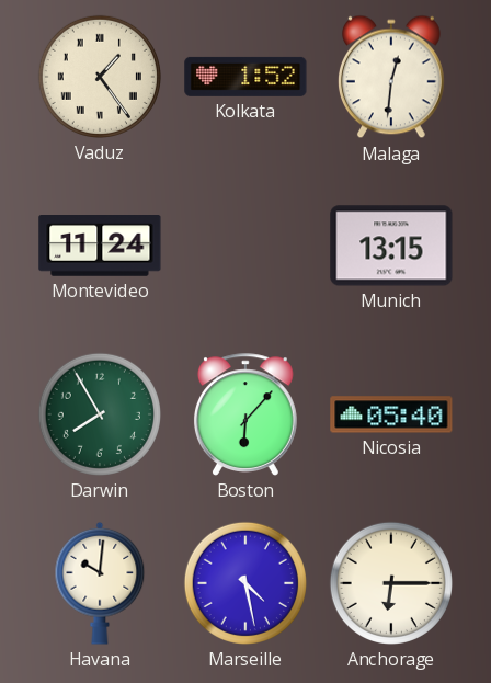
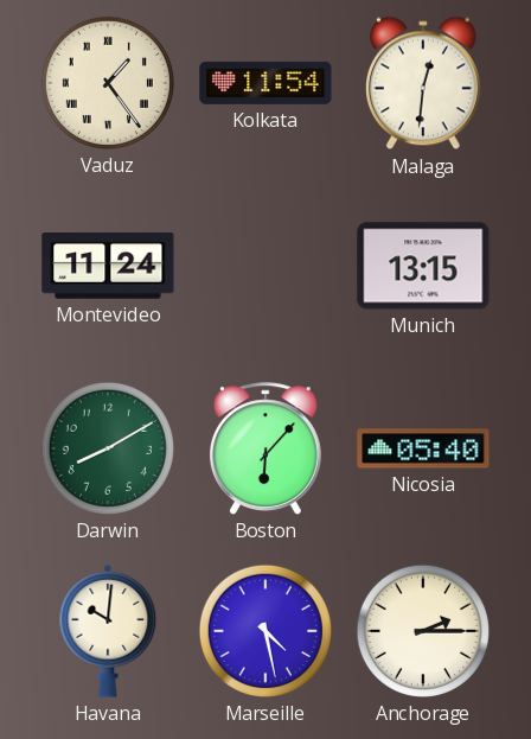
Kolkata: 1:52 -> 11:54 (265, 83)
Darwin: 7:55 -> 8:10 (108, 448)
Anchorage: 6:15 -> 2:15 (423, 631)
